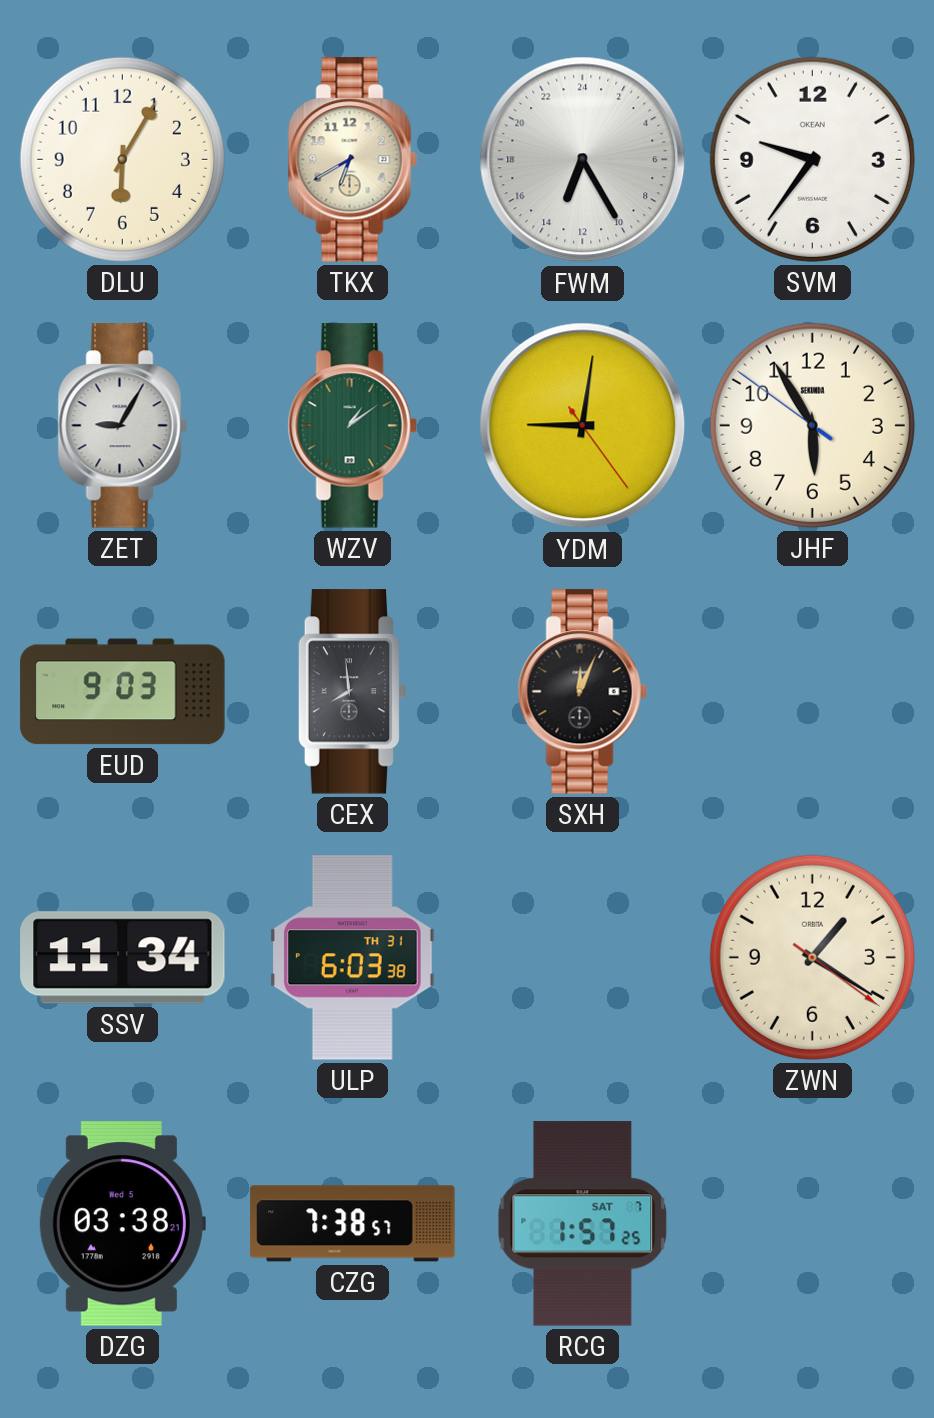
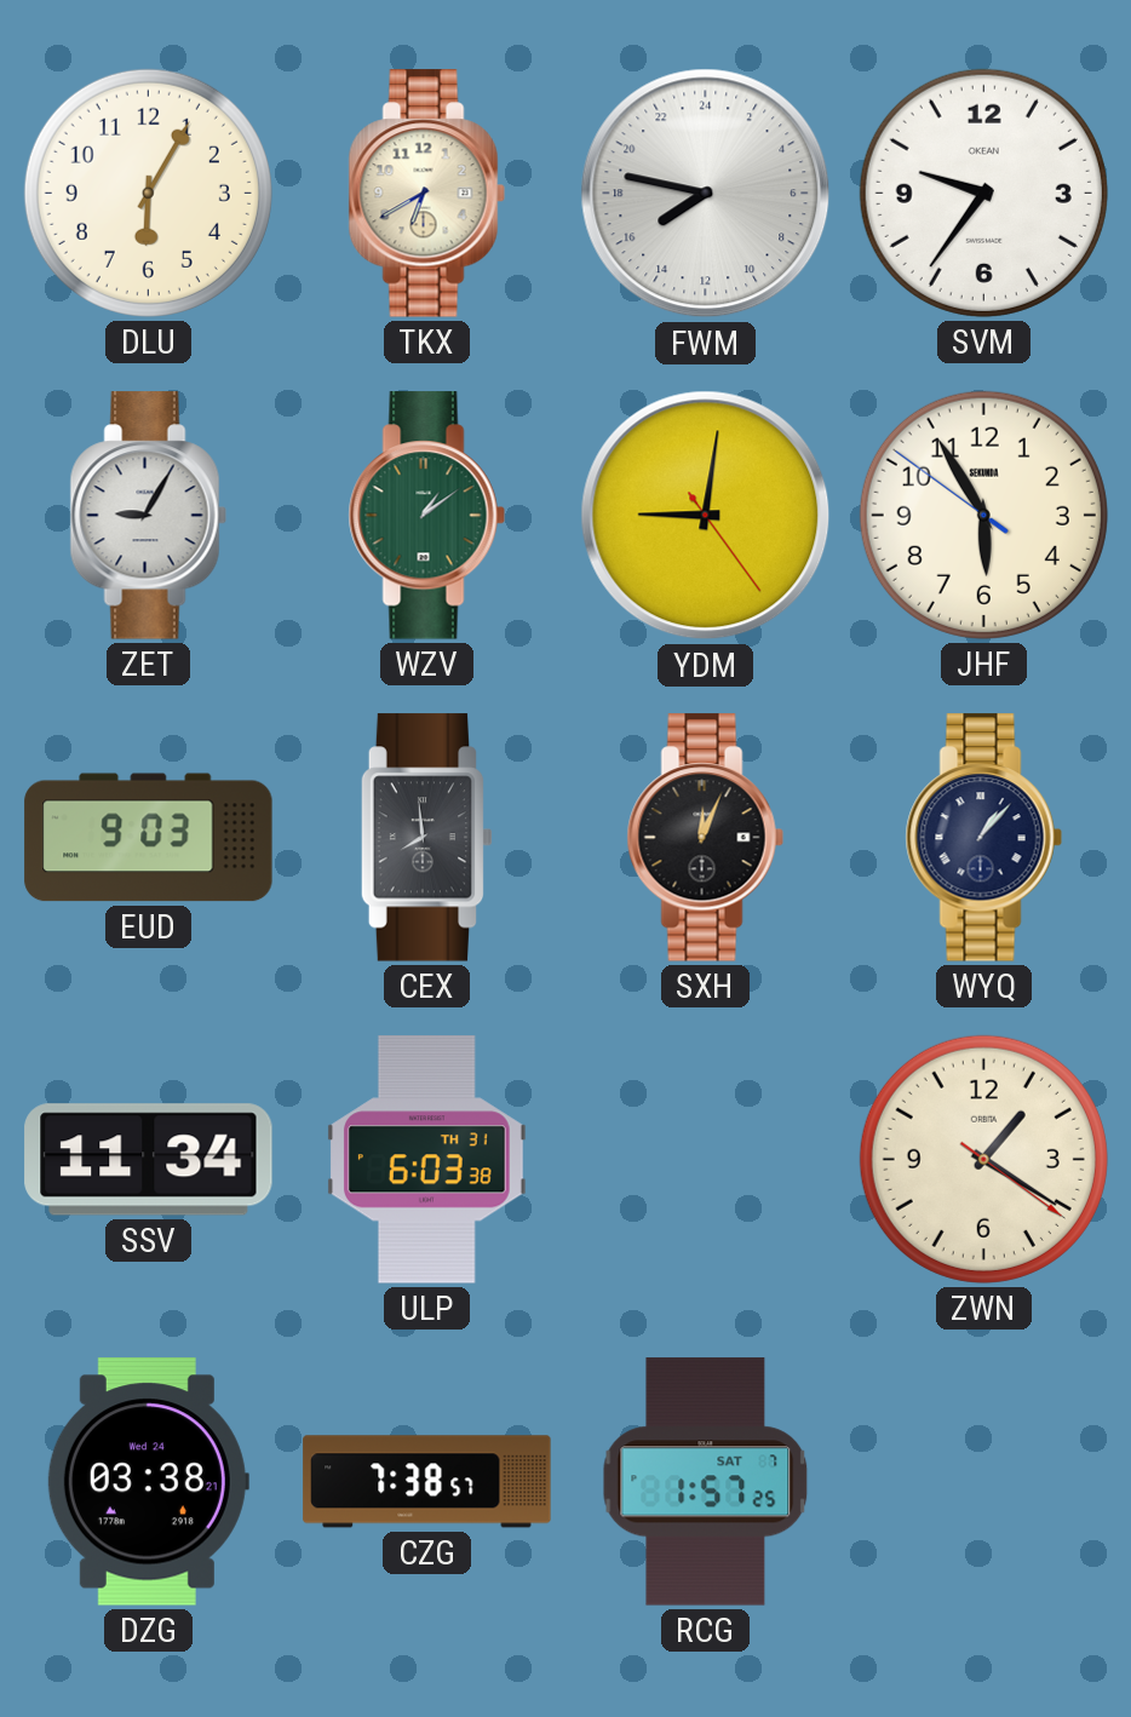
FWM: 13:25 -> 15:47 (706, 194)
WYQ: none -> 1:07 (983, 838)
DZG date: Wed 5 -> Wed 24 (148, 1482)
